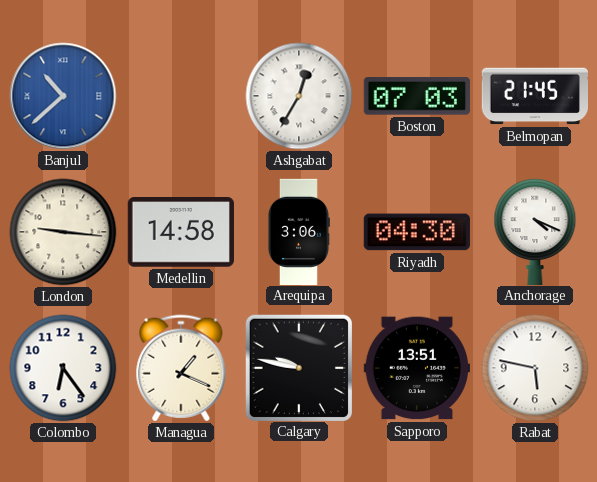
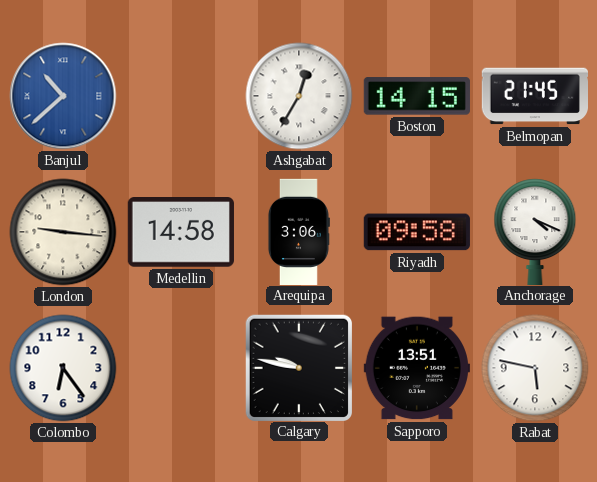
Boston: 07:03 -> 14:15 (417, 96)
Riyadh: 04:30 -> 09:58 (417, 232)
Managua: 1:19 -> none (181, 368)
